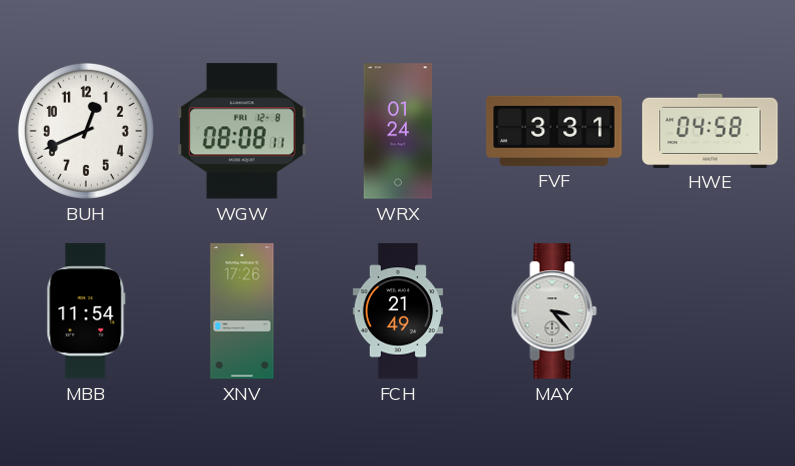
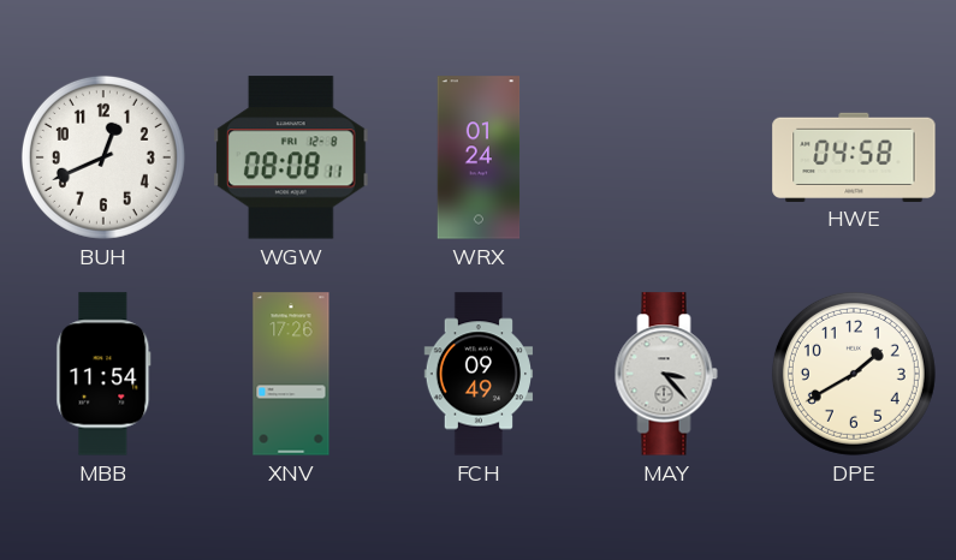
FVF: 3:31 -> none (554, 131)
FCH: 21:49 -> 09:49 (479, 374)
DPE: none -> 1:40 (854, 374)
